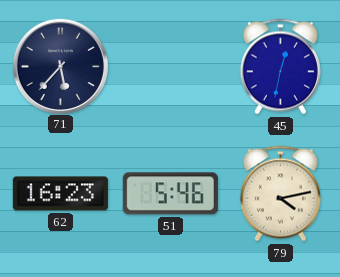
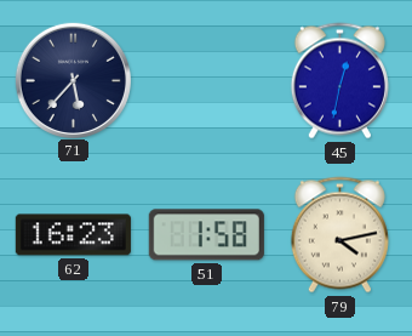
51: 5:46 -> 1:58 (206, 235)
